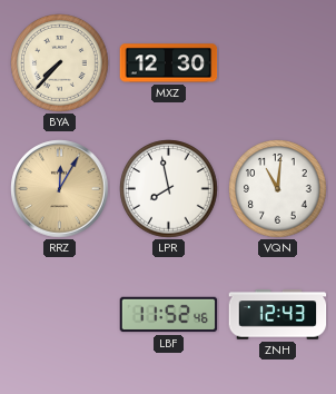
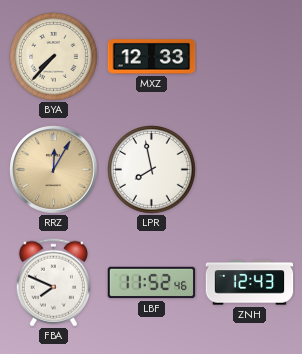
MXZ: 12:30 -> 12:33 (152, 57)
VQN: 11:01 -> none (278, 189)
FBA: none -> 7:49 (53, 283)
